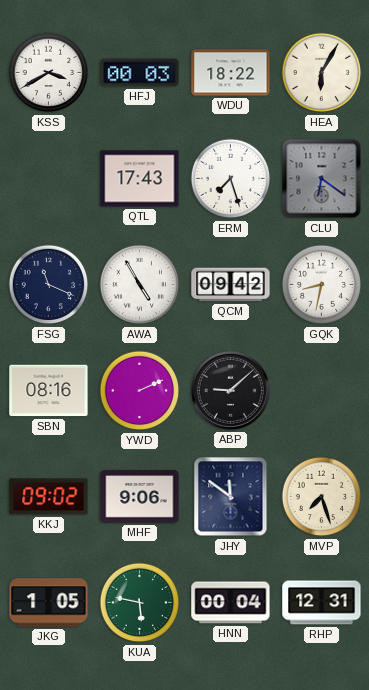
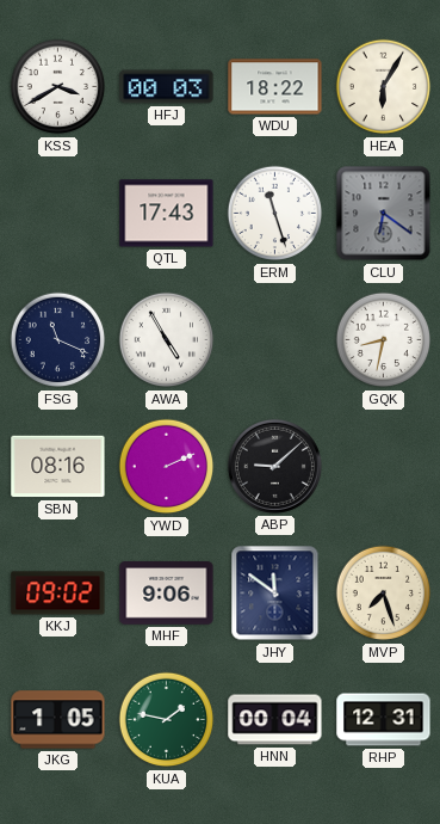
ERM: 7:27 -> 11:27 (275, 214)
QCM: 09:42 -> none (231, 285)
KUA: 5:47 -> 1:47 (167, 720)
